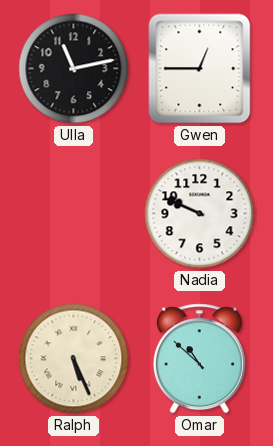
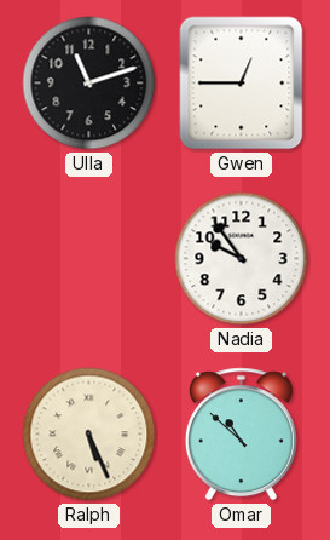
Ulla: 11:13 -> 11:12 (89, 84)
Nadia: 9:49 -> 9:54 (242, 259)
